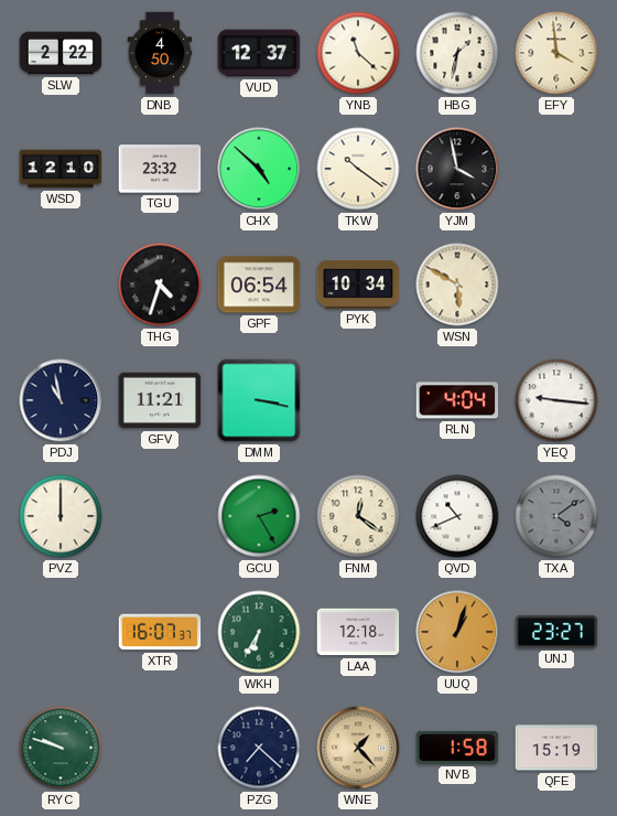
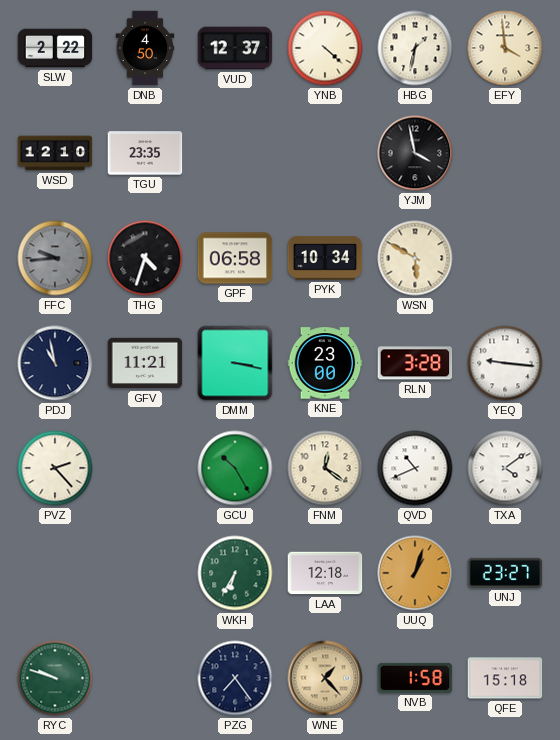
YNB: 11:22 -> 4:22 (325, 48)
TGU: 23:32 -> 23:35 (145, 153)
CHX: 4:52 -> none (259, 169)
TKW: 10:21 -> none (358, 169)
FFC: none -> 9:44 (55, 258)
GPF: 06:54 -> 06:58 (235, 258)
KNE: none -> 23:00 (325, 363)
RLN: 4:04 -> 3:28 (415, 363)
PVZ: 12:00 -> 2:23 (55, 468)
GCU: 2:25 -> 10:25 (235, 468)
TXA dial: grey -> white (505, 468)
XTR: 16:07 -> none (160, 632)
PZG: 7:22 -> 7:24 (235, 678)
QFE: 15:19 -> 15:18 (505, 678)
